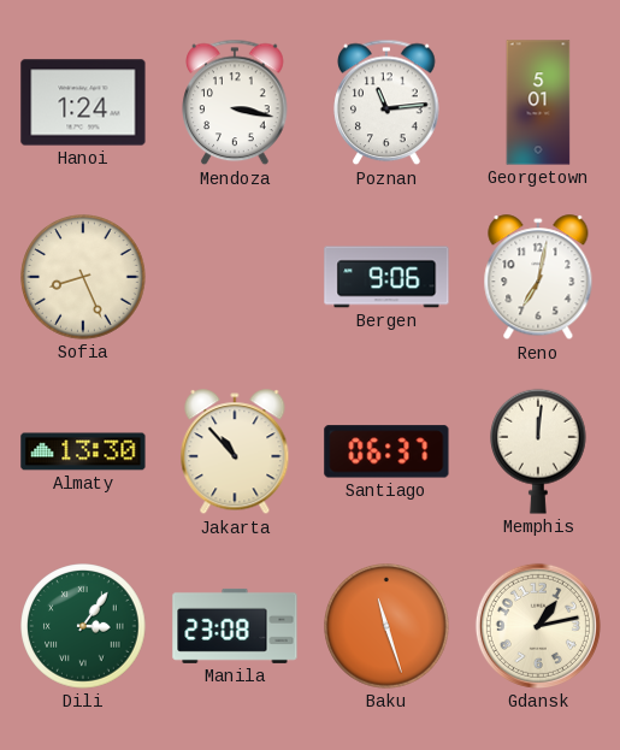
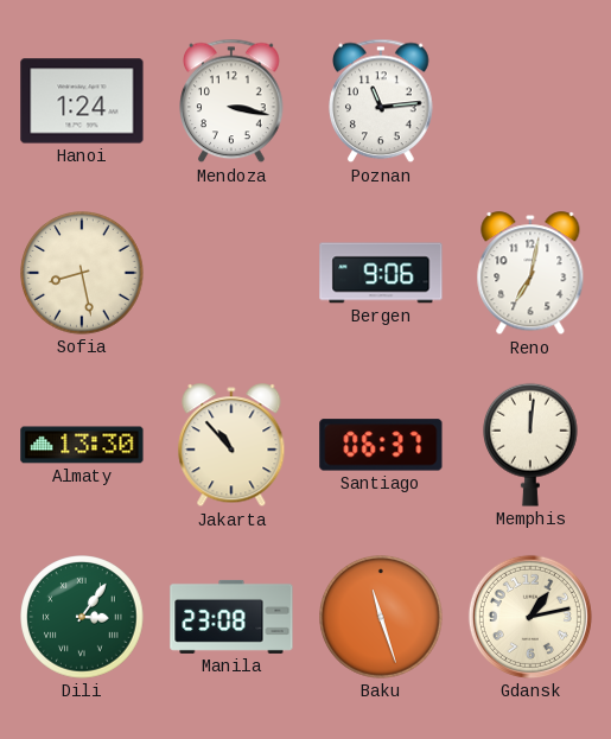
Georgetown: 5:01 -> none (538, 102)
Sofia: 8:26 -> 8:28 (82, 273)
